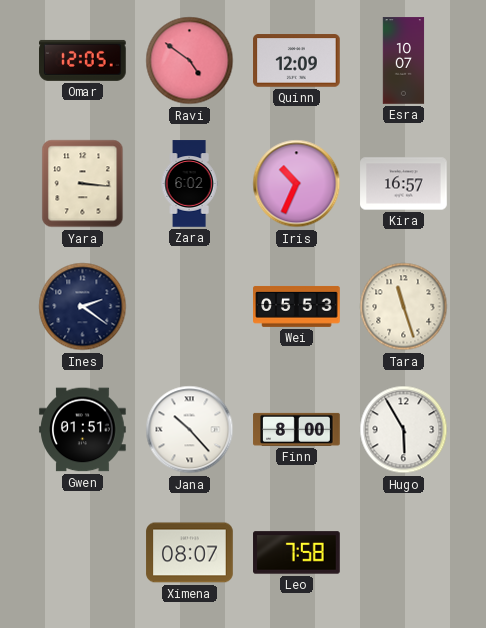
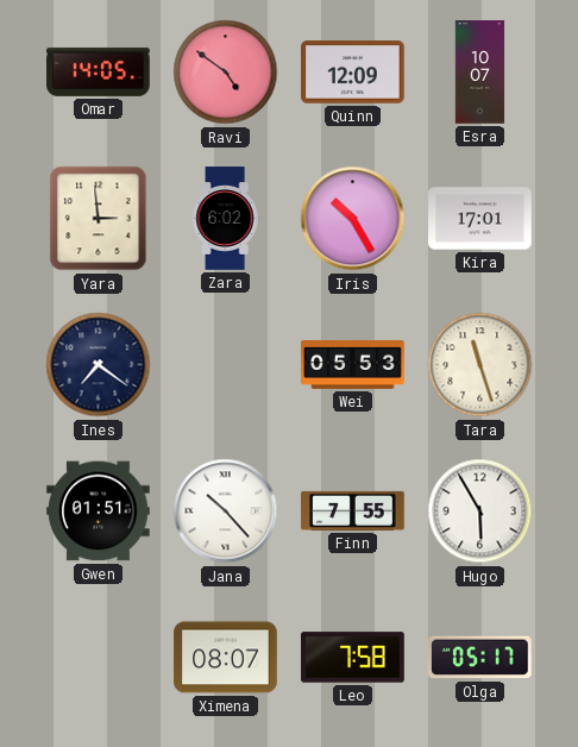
Omar: 12:05 -> 14:05 (99, 71)
Yara: 3:16 -> 2:59 (99, 219)
Iris: 10:34 -> 10:25 (353, 219)
Kira: 16:57 -> 17:01 (480, 219)
Ines: 2:21 -> 7:21 (99, 365)
Finn: 8:00 -> 7:55 (353, 510)
Olga: none -> 05:17 (480, 658)
